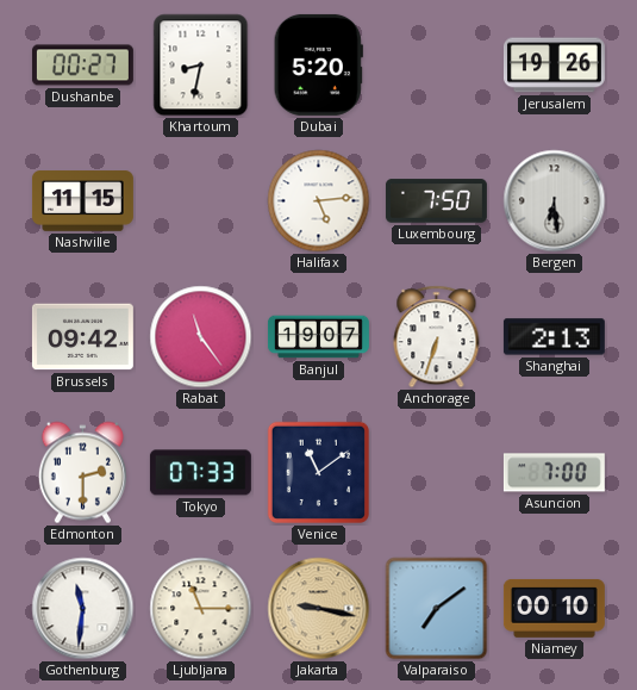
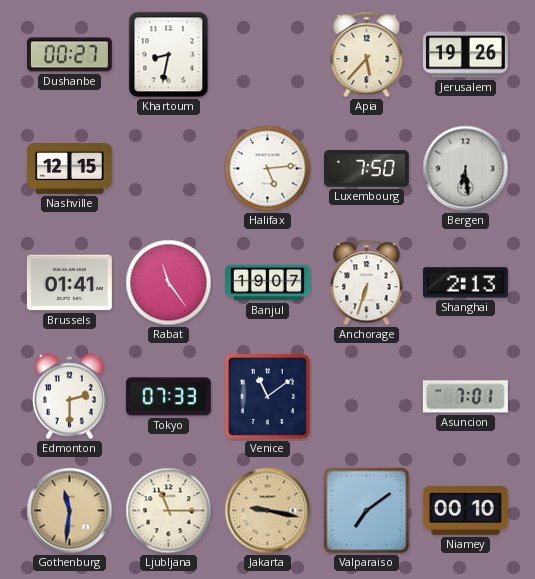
Dubai: 5:20 -> none (318, 64)
Apia: none -> 5:37 (367, 55)
Nashville: 11:15 -> 12:15 (69, 169)
Brussels: 09:42 -> 01:41 (69, 283)
Asuncion: 7:00 -> 7:01 (465, 397)
Gothenburg dial: white -> champagne (70, 511)
